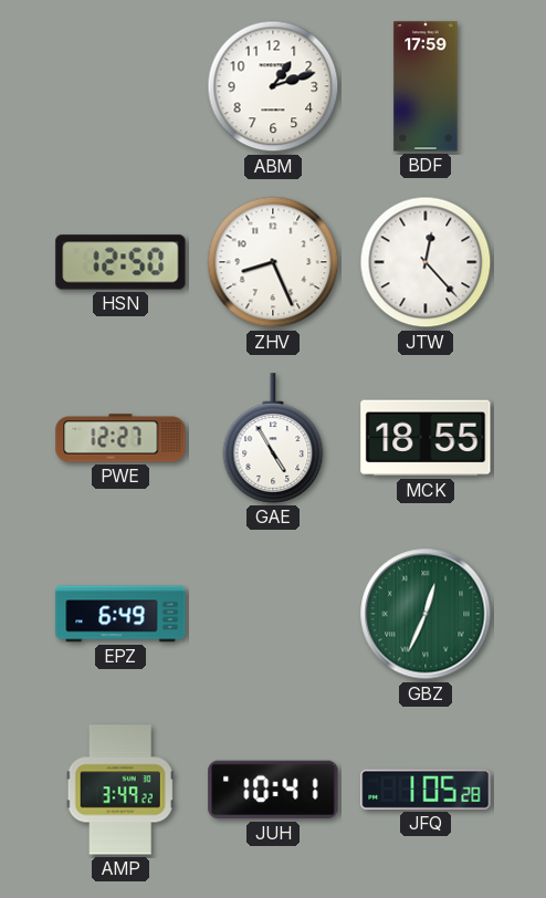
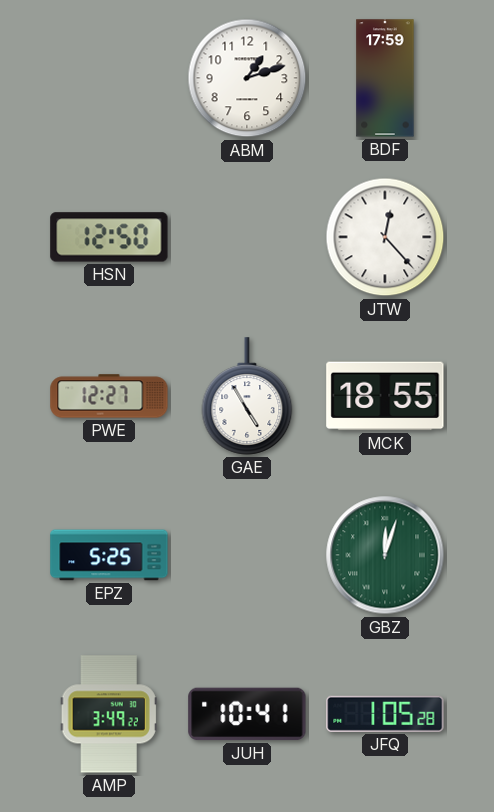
ZHV: 8:26 -> none (273, 262)
EPZ: 6:49 -> 5:25 (109, 555)
GBZ: 12:34 -> 12:03 (385, 555)
